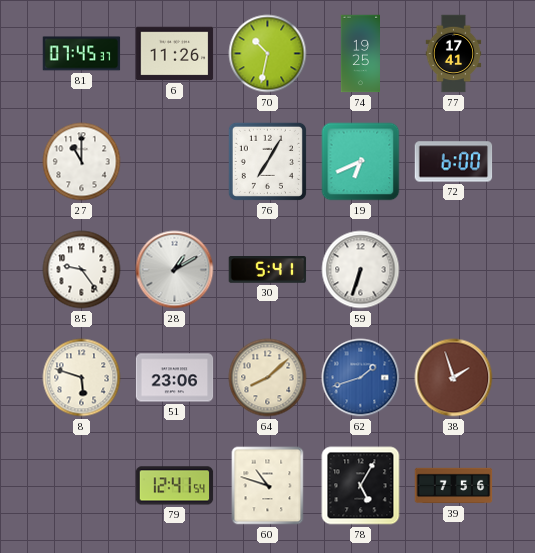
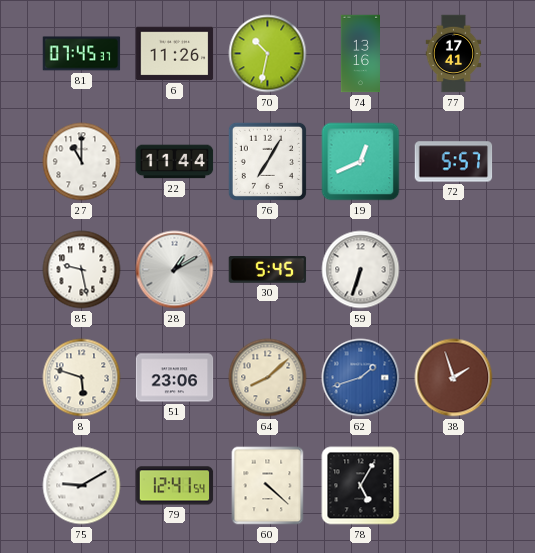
74: 19:25 -> 13:16 (360, 54)
22: none -> 11:44 (175, 162)
19: 6:41 -> 12:41 (361, 162)
72: 6:00 -> 5:57 (454, 162)
85: 9:24 -> 9:28 (82, 270)
30: 5:41 -> 5:45 (268, 270)
75: none -> 9:10 (82, 486)
60: 10:48 -> 4:22 (268, 486)
39: 7:56 -> none (454, 486)
